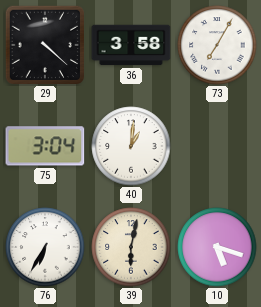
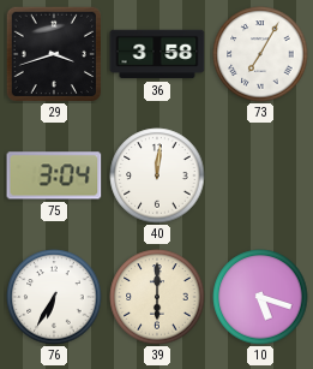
29: 4:22 -> 3:42 (53, 54)
40: 1:01 -> 12:01 (157, 175)
39: 6:02 -> 6:00 (157, 297)
